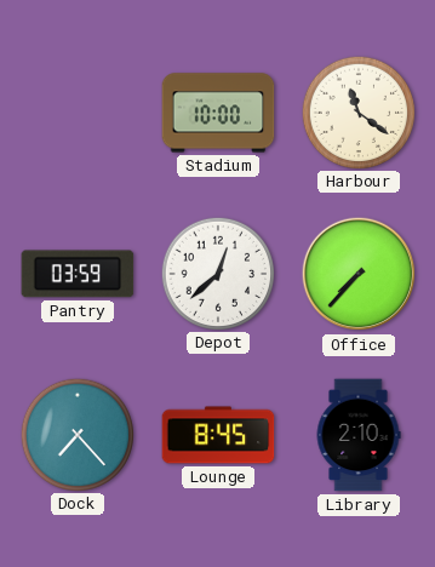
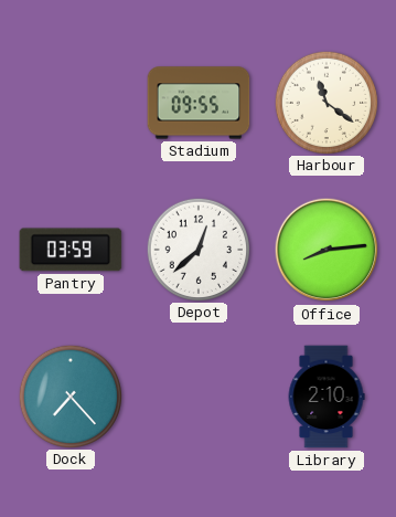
Stadium: 10:00 -> 09:55 (199, 103)
Office: 7:37 -> 8:14 (327, 250)
Lounge: 8:45 -> none (218, 435)
